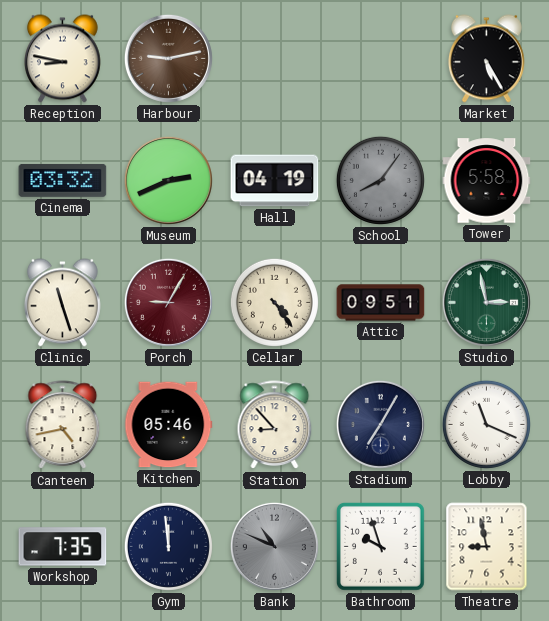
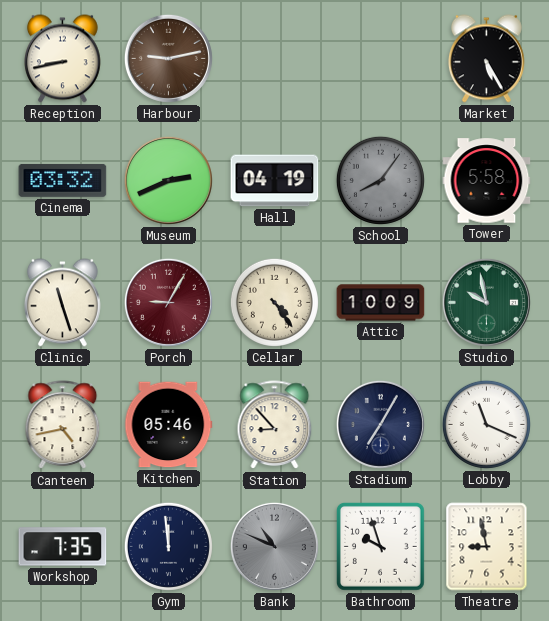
Reception: 8:47 -> 8:43 (63, 59)
Attic: 09:51 -> 10:09 (381, 303)
Studio: 2:58 -> 9:58 (486, 302)
